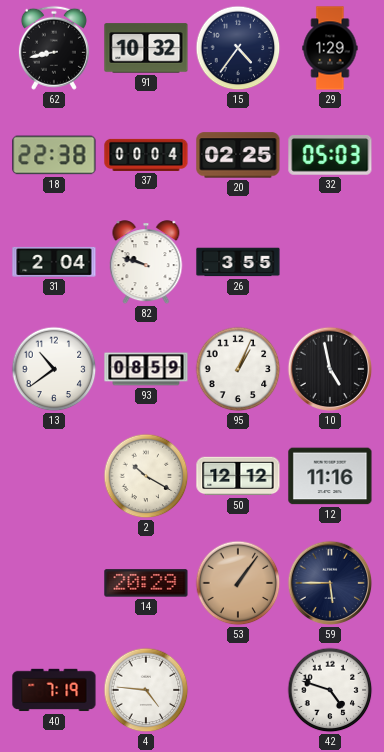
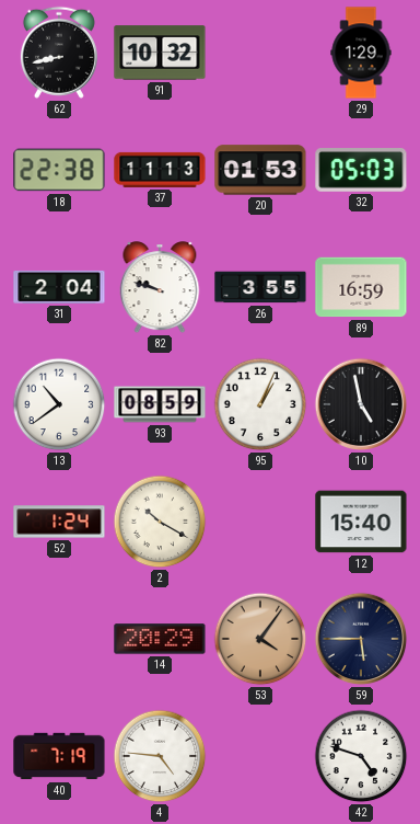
15: 4:36 -> none (238, 48)
37: 00:04 -> 11:13 (160, 170)
20: 02:25 -> 01:53 (260, 170)
89: none -> 16:59 (361, 287)
52: none -> 1:24 (59, 522)
50: 12:12 -> none (238, 476)
12: 11:16 -> 15:40 (361, 522)
53: 1:06 -> 4:06 (260, 639)
